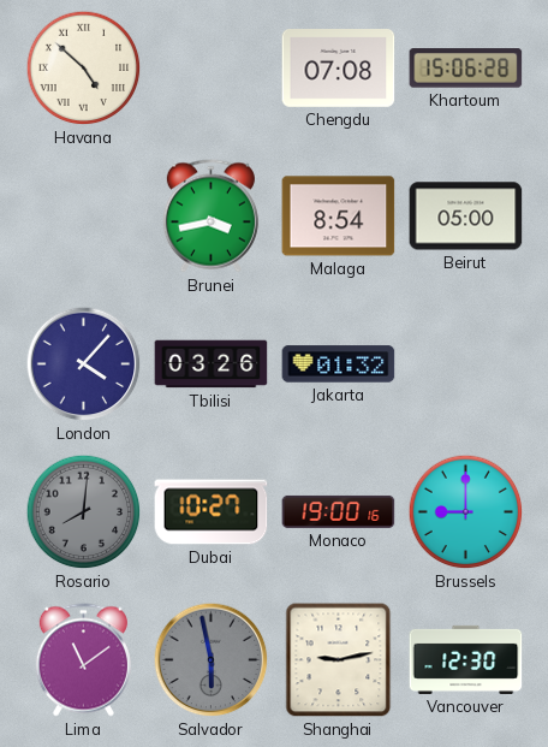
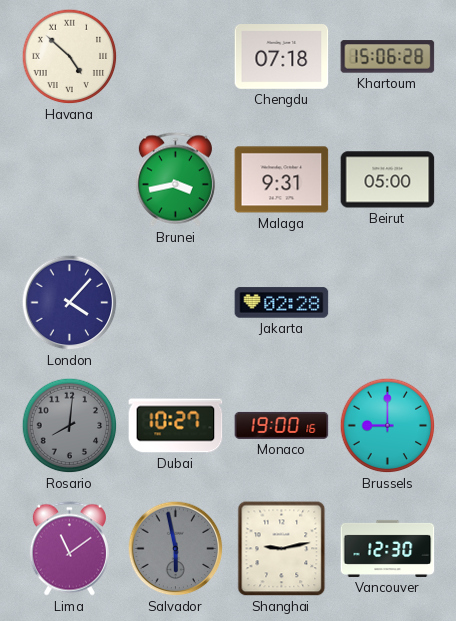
Chengdu: 07:08 -> 07:18 (282, 57)
Malaga: 8:54 -> 9:31 (282, 180)
Tbilisi: 03:26 -> none (212, 364)
Jakarta: 01:32 -> 02:28 (282, 303)
